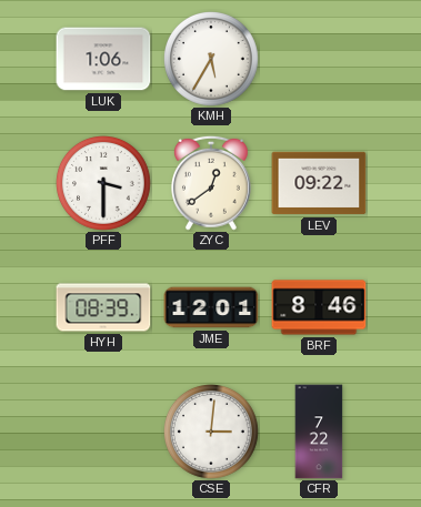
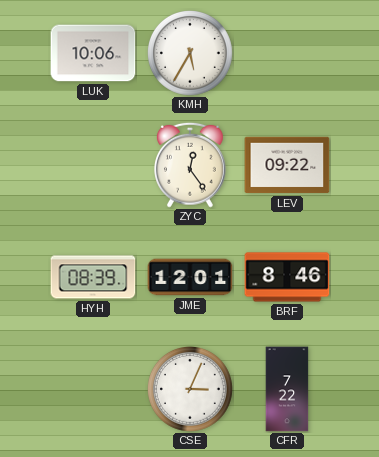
LUK: 1:06 -> 10:06 (93, 53)
PFF: 3:30 -> none (104, 184)
ZYC: 12:39 -> 12:24 (191, 165)
CSE: 3:01 -> 3:04 (191, 390)
